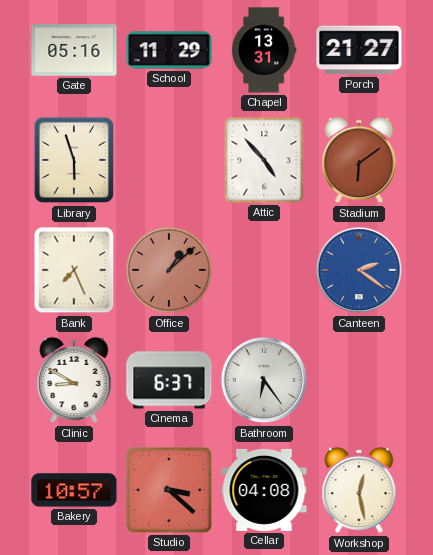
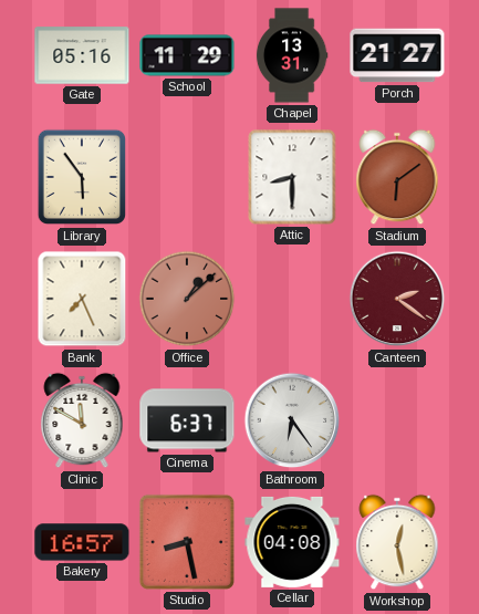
Library: 5:57 -> 5:54 (81, 177)
Attic: 4:53 -> 8:30 (292, 177)
Canteen dial: blue -> burgundy (397, 299)
Clinic: 8:50 -> 11:50 (82, 420)
Bakery: 10:57 -> 16:57 (82, 542)
Studio: 3:22 -> 8:28 (187, 542)
